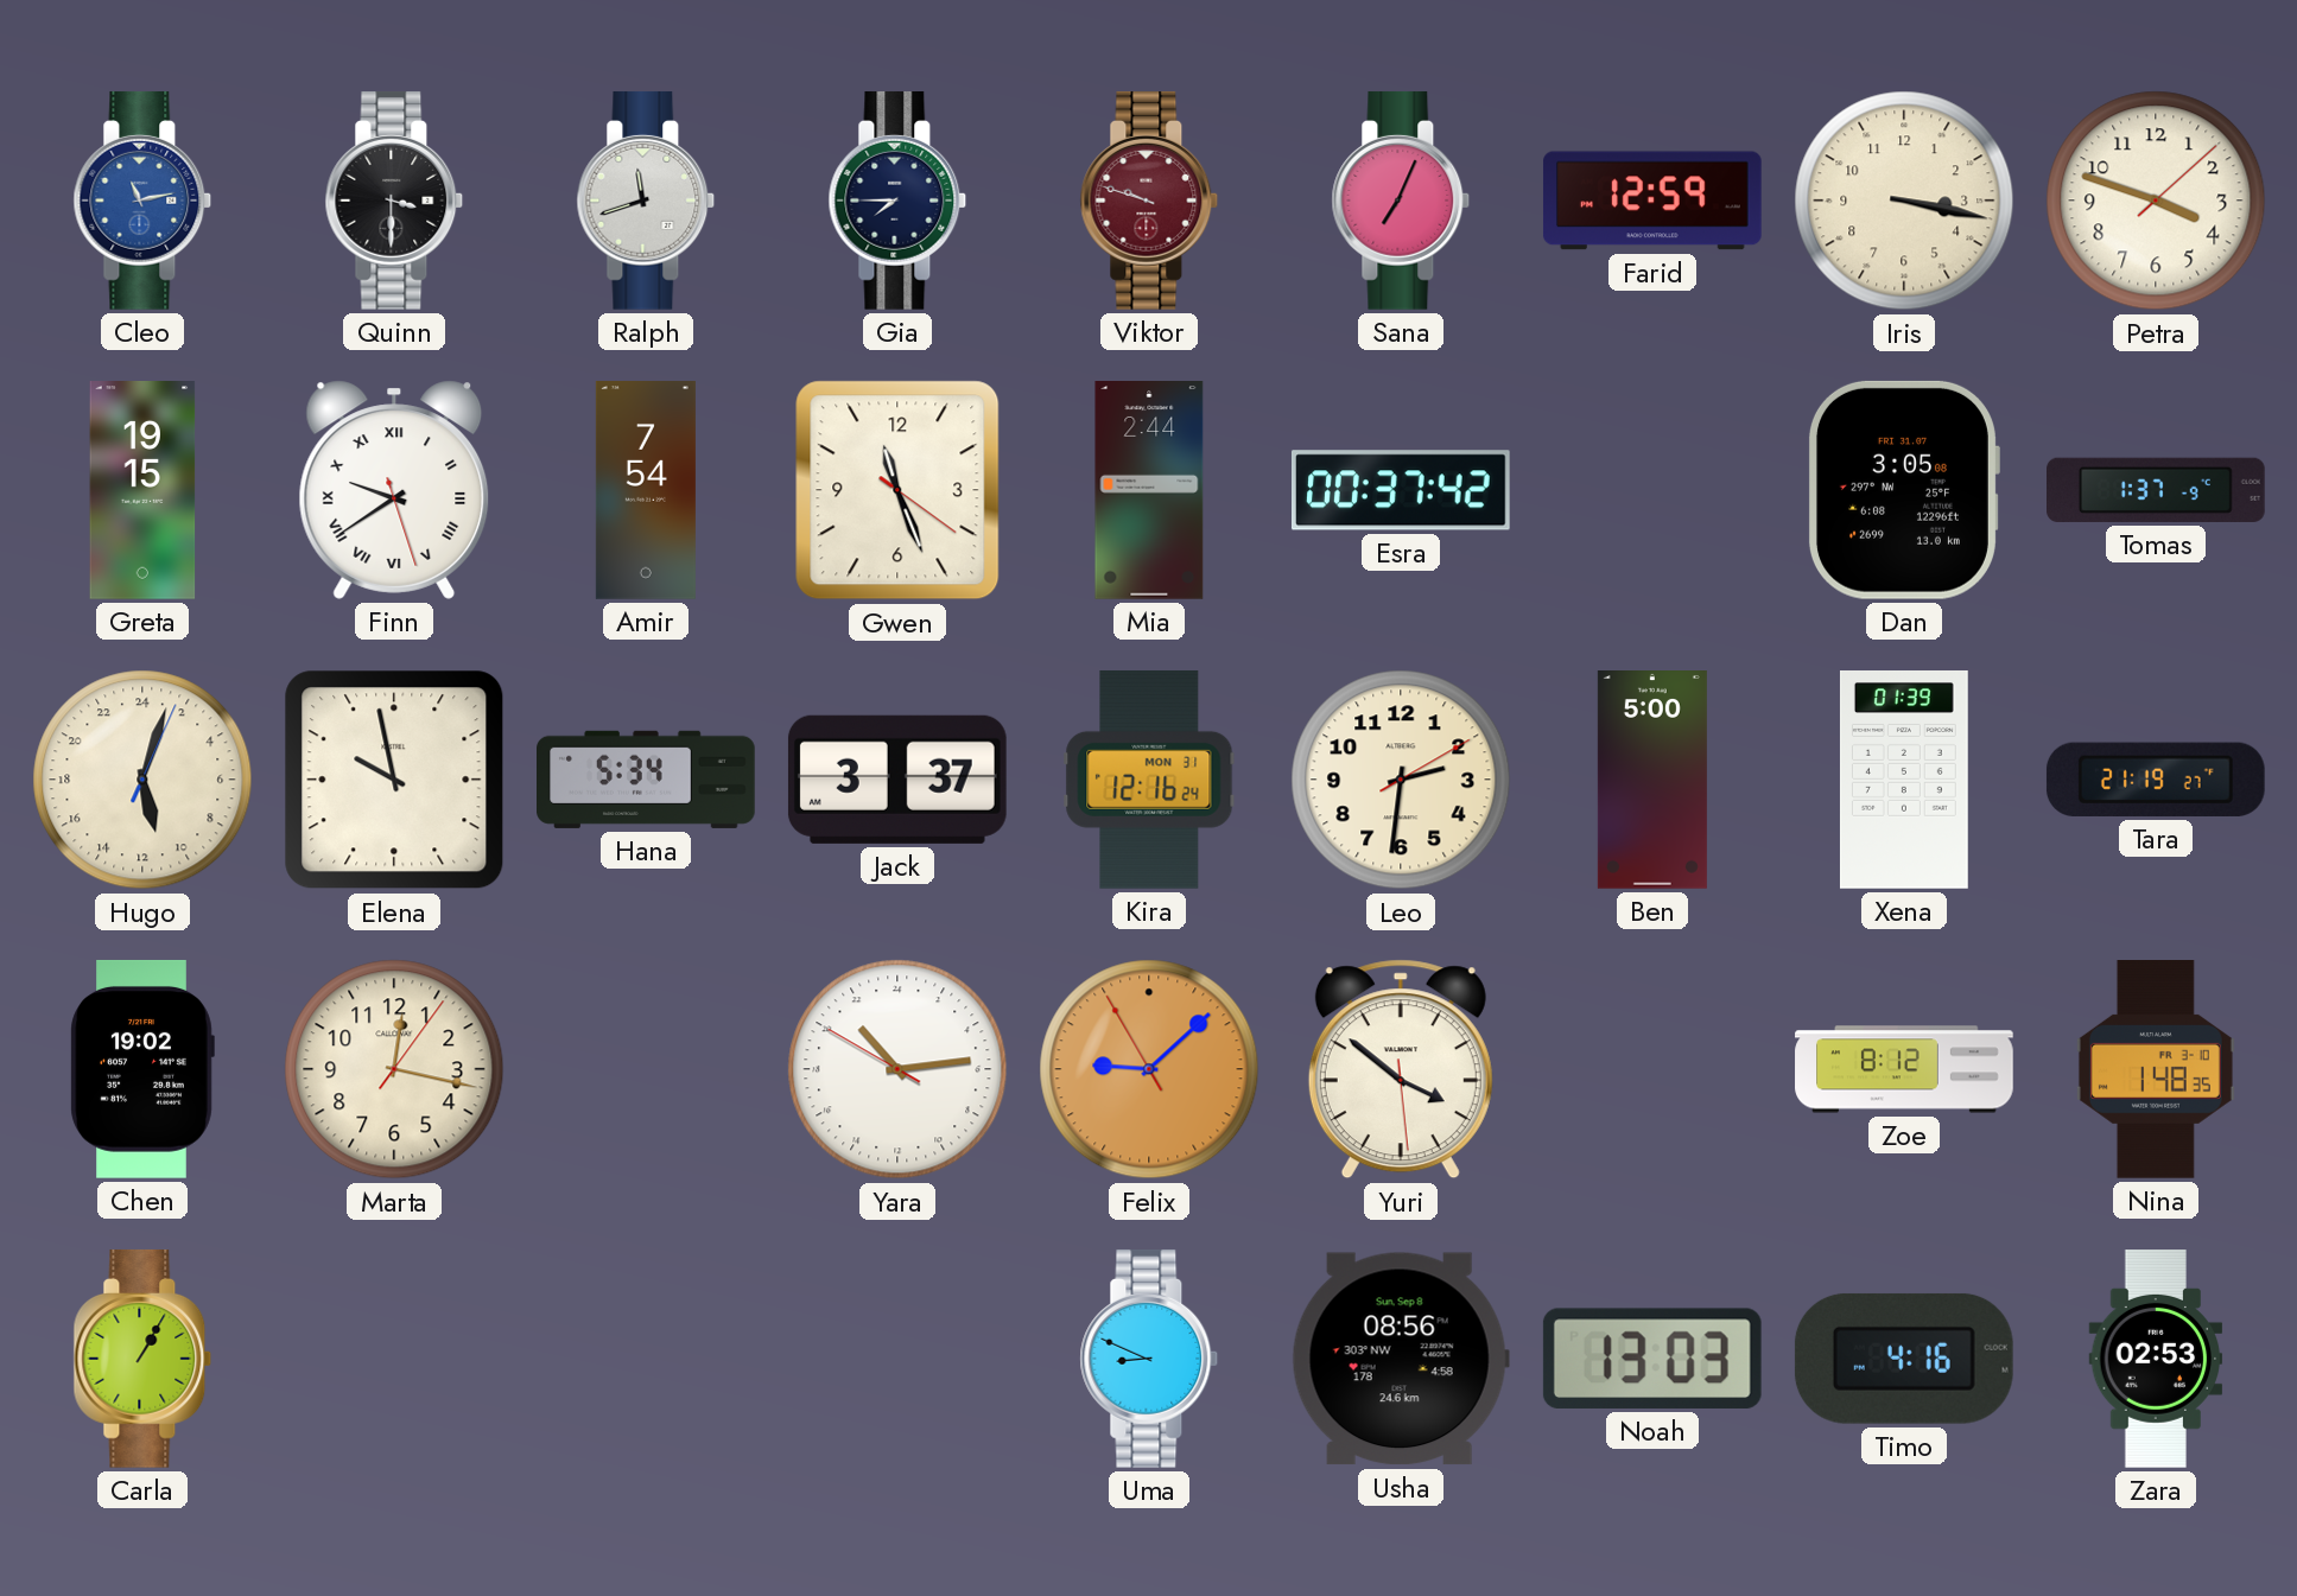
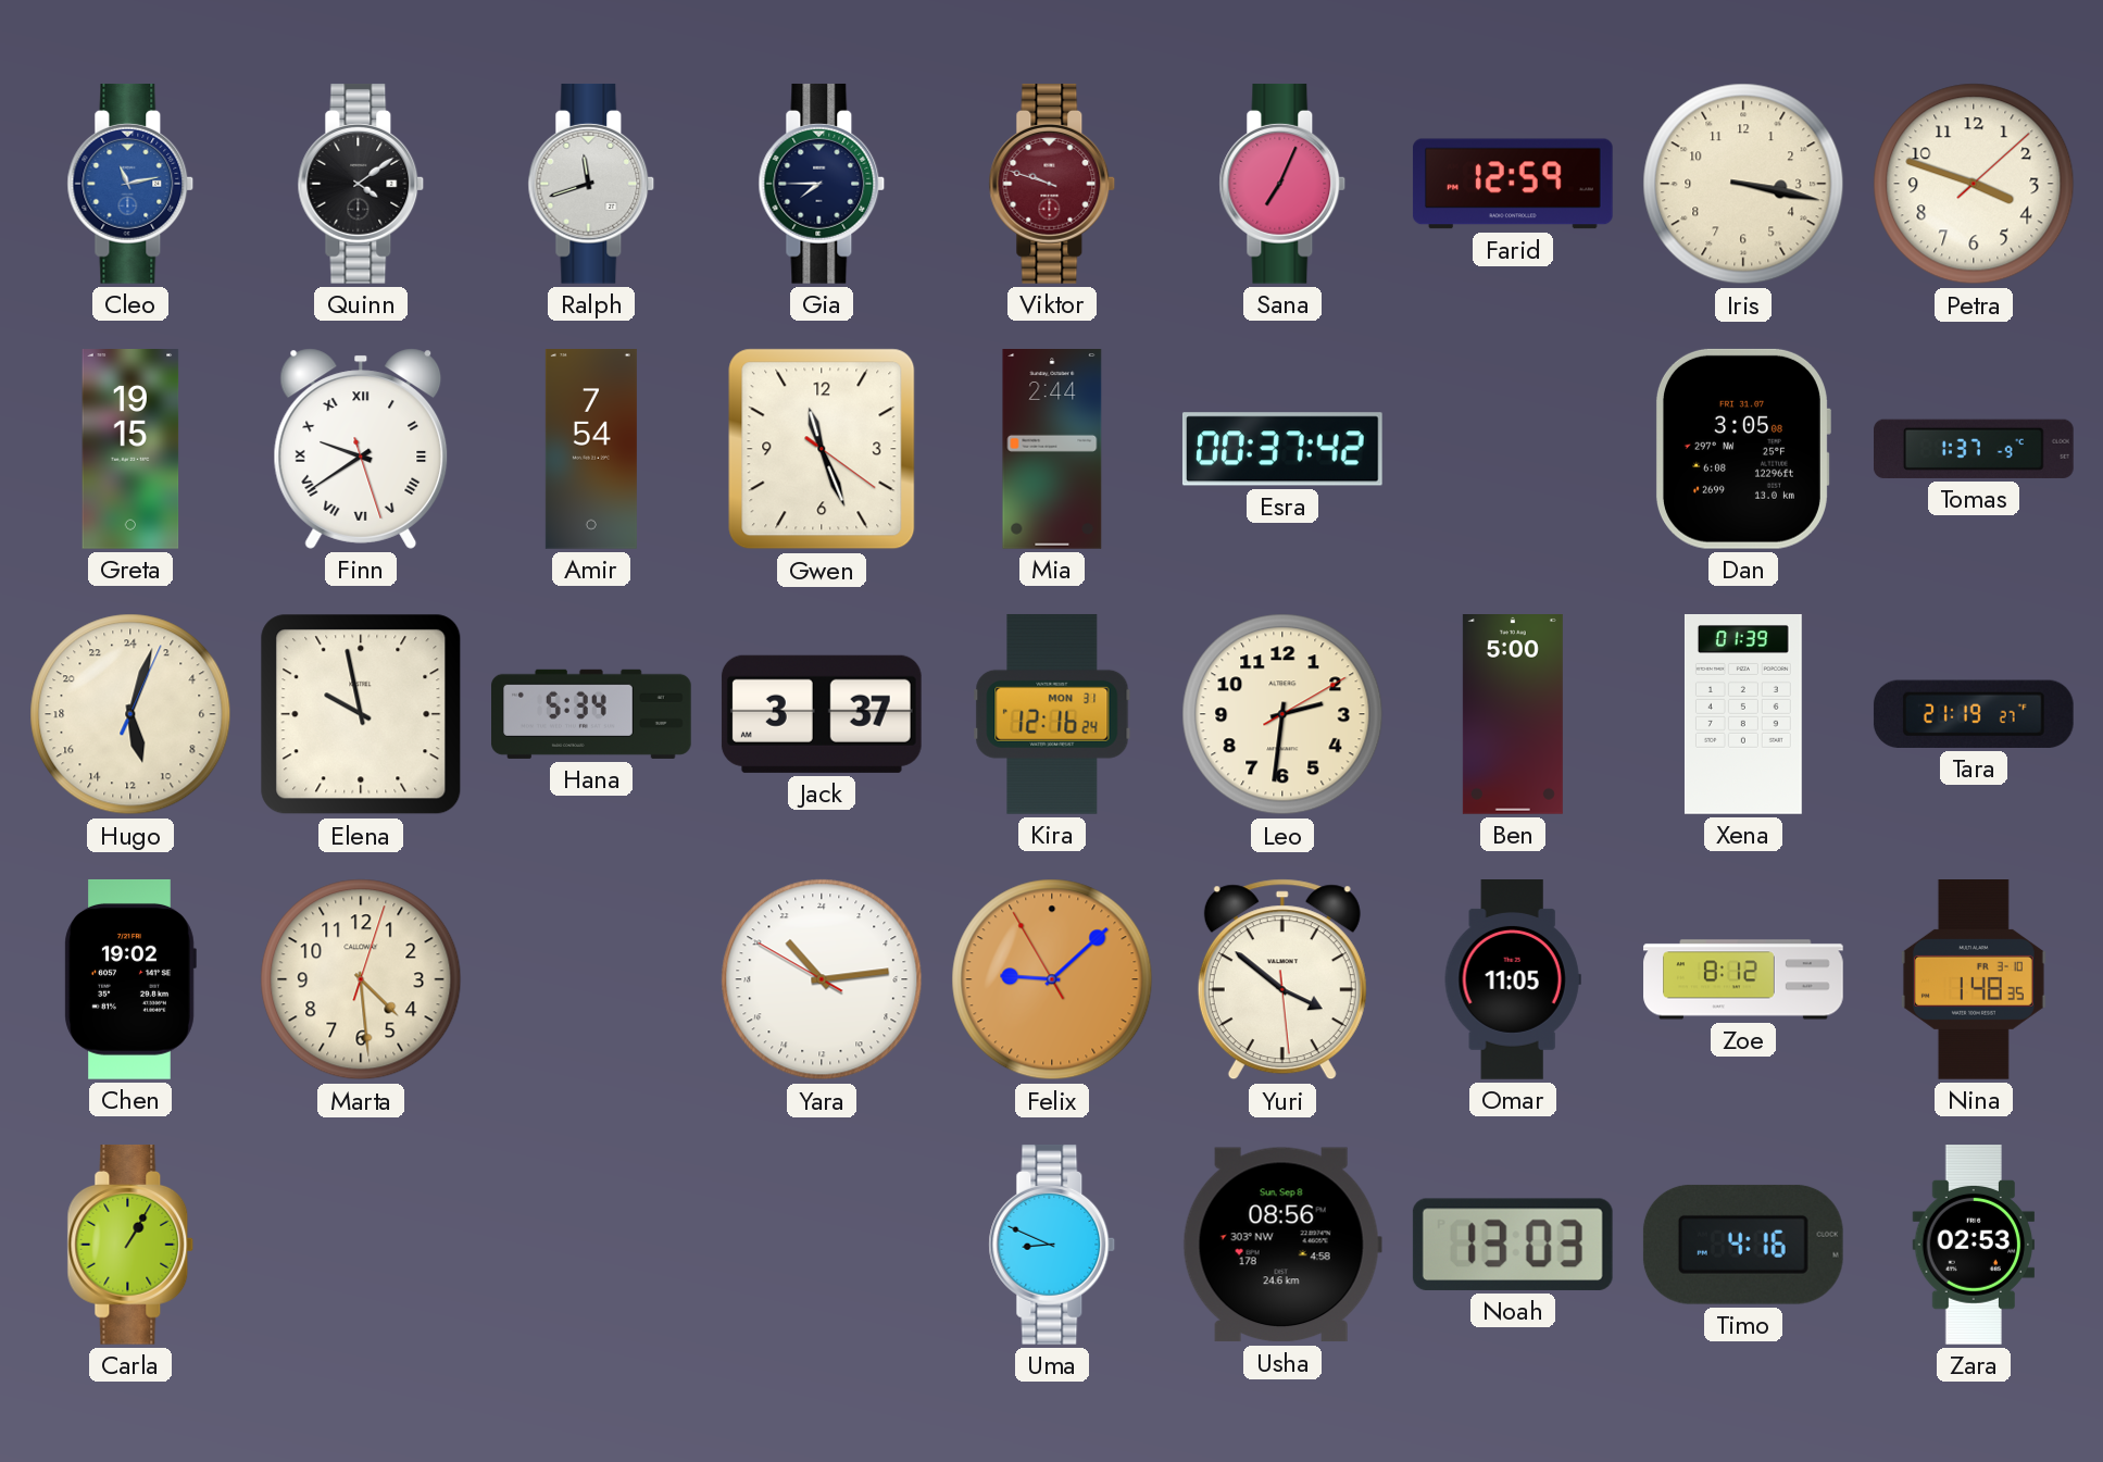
Quinn: 3:30 -> 4:09 (361, 184)
Marta: 12:17 -> 4:29 (361, 979)
Omar: none -> 11:05 (1513, 980)
